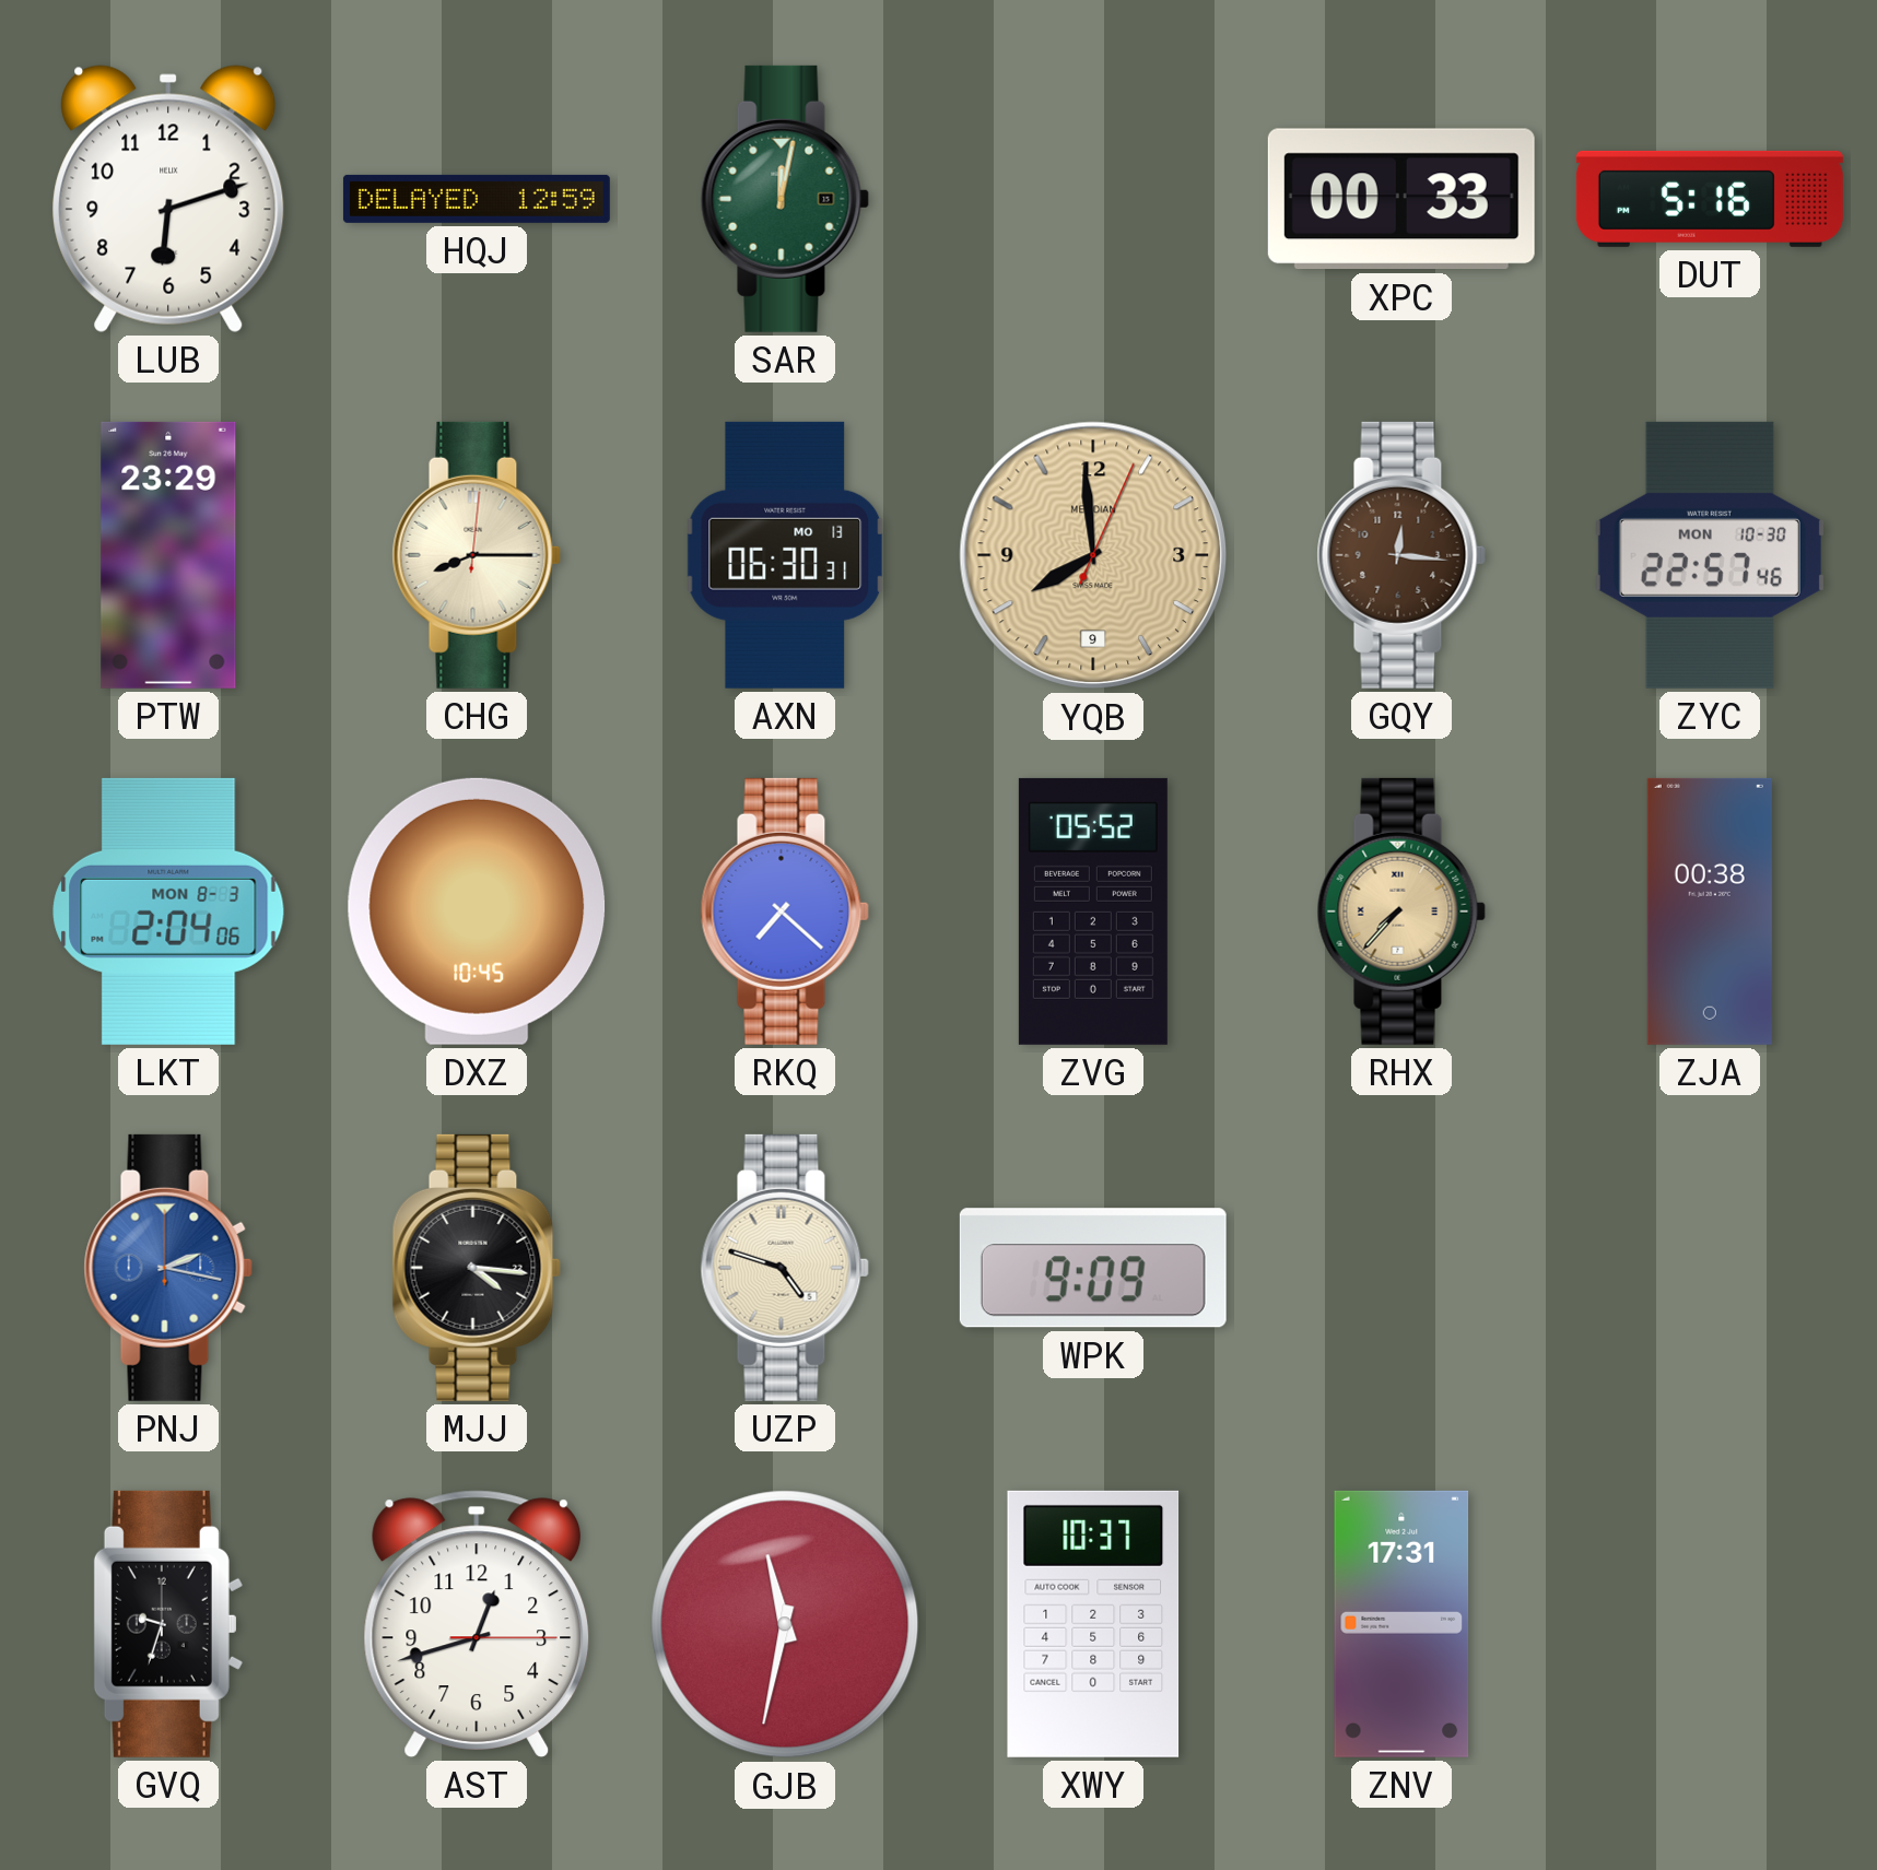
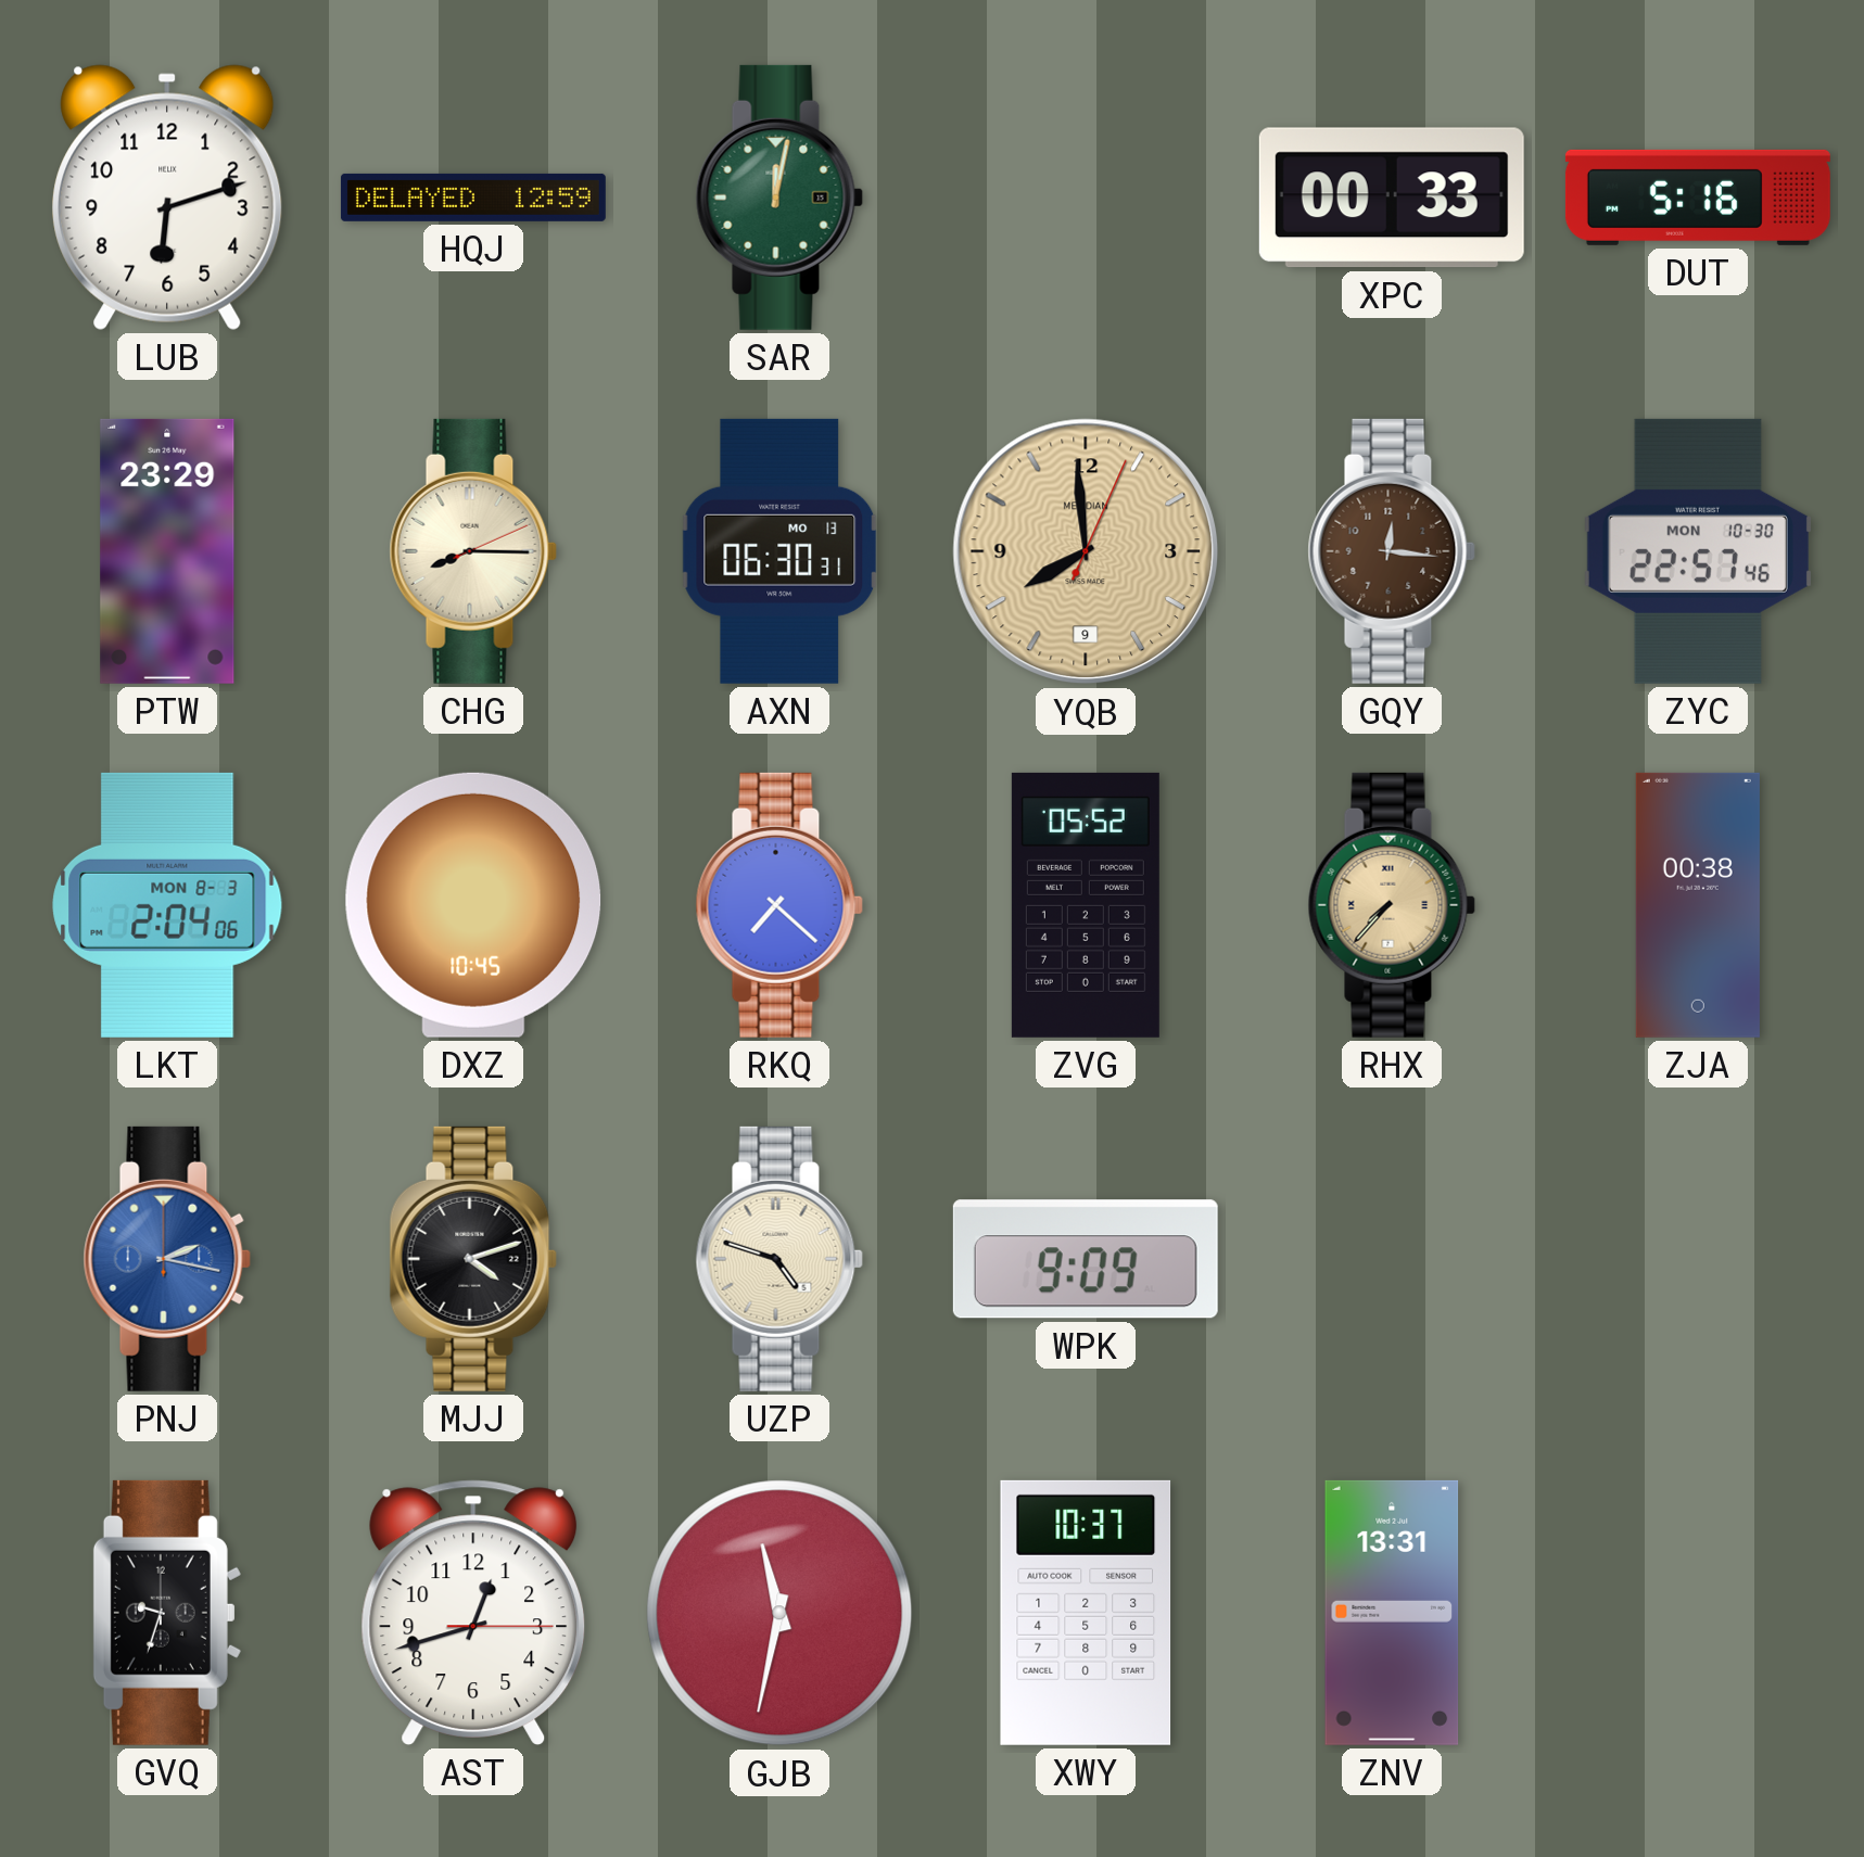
CHG: 8:15:01 -> 8:15:11 (473, 551)
MJJ: 4:16 -> 4:12 (473, 1259)
ZNV: 17:31 -> 13:31 (1392, 1613)
